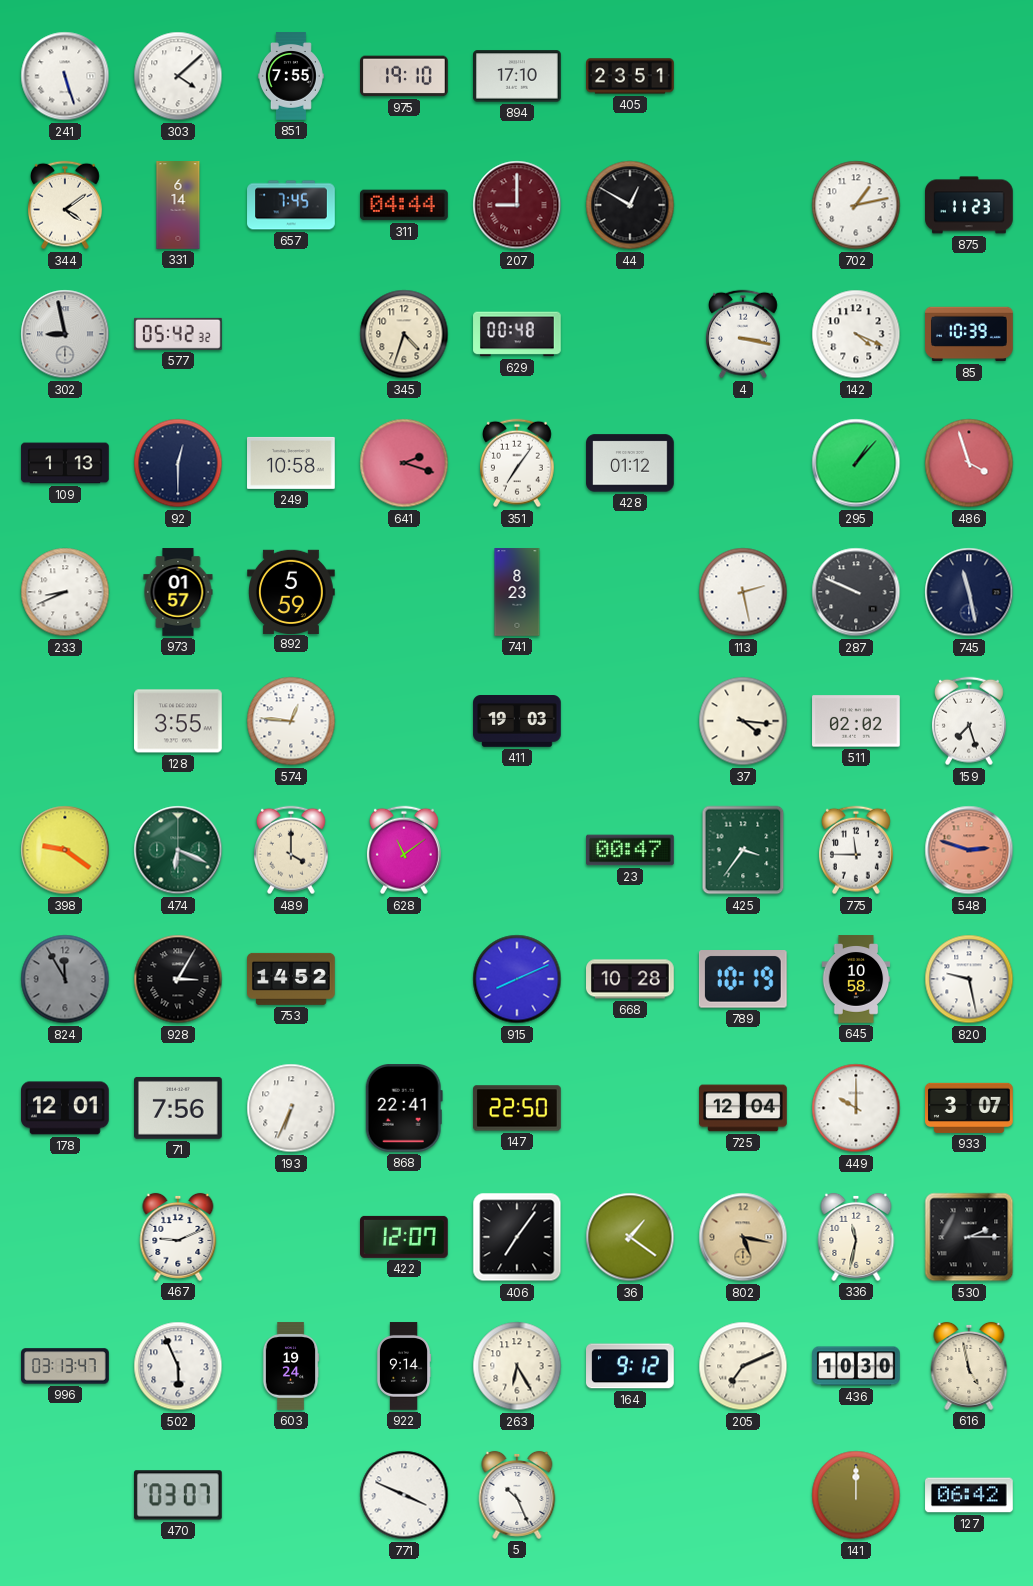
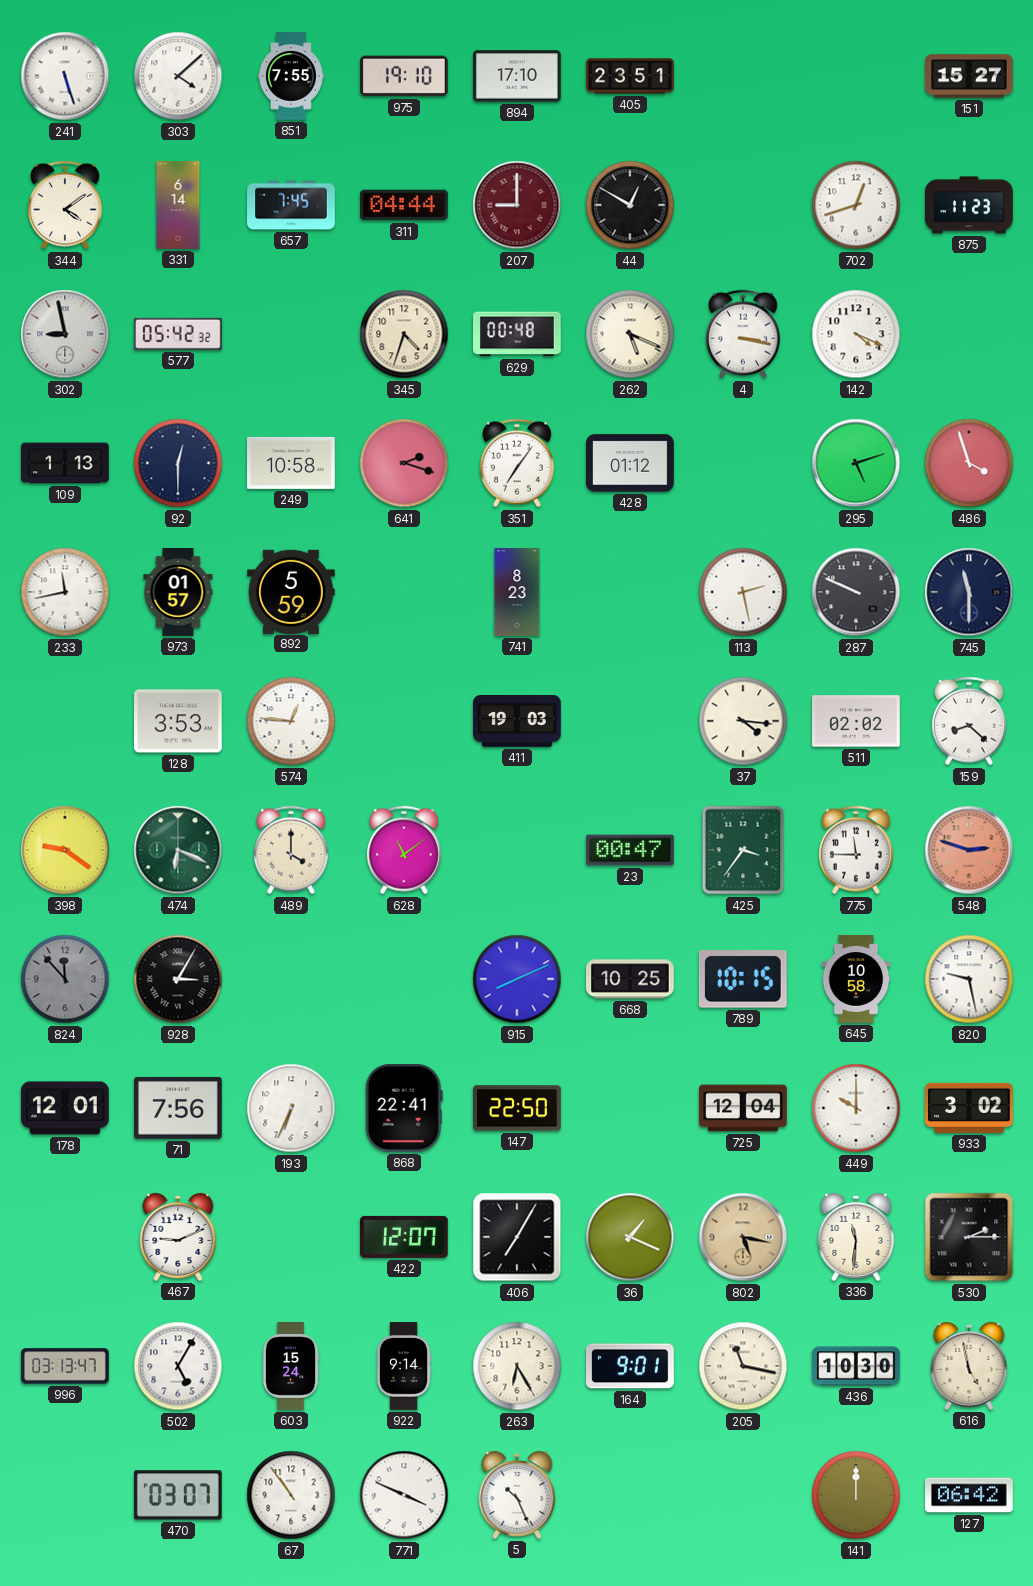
151: none -> 15:27 (969, 76)
702: 1:13 -> 12:42 (856, 205)
262: none -> 5:19 (630, 334)
85: 10:39 -> none (969, 334)
295: 1:07 -> 5:12 (856, 463)
233: 8:41 -> 11:43 (65, 592)
745: 11:28 -> 11:30 (969, 592)
128: 3:55 -> 3:53 (179, 721)
159: 7:27 -> 8:22 (969, 721)
824: 11:55 -> 11:53 (65, 979)
753: 14:52 -> none (292, 979)
668: 10:28 -> 10:25 (631, 979)
789: 10:19 -> 10:15 (743, 980)
933: 3:07 -> 3:02 (969, 1108)
406: 7:06 -> 7:05 (517, 1237)
36: 1:21 -> 1:19 (630, 1237)
336: 11:32 -> 11:31 (856, 1237)
502: 5:56 -> 5:05 (178, 1366)
603: 19:24 -> 15:24 (291, 1366)
164: 9:12 -> 9:01 (631, 1366)
205: 7:11 -> 11:17 (743, 1366)
67: none -> 10:54 (291, 1495)
